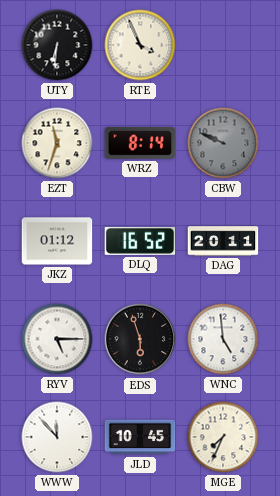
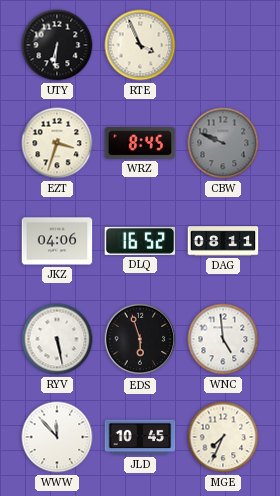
EZT: 11:33 -> 3:33 (57, 143)
WRZ: 8:14 -> 8:45 (140, 143)
JKZ: 01:12 -> 04:06 (57, 241)
DAG: 20:11 -> 08:11 (223, 241)
RYV: 5:15 -> 5:28 (57, 339)
